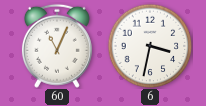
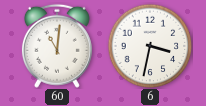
60: 11:04 -> 11:01 (57, 46)
